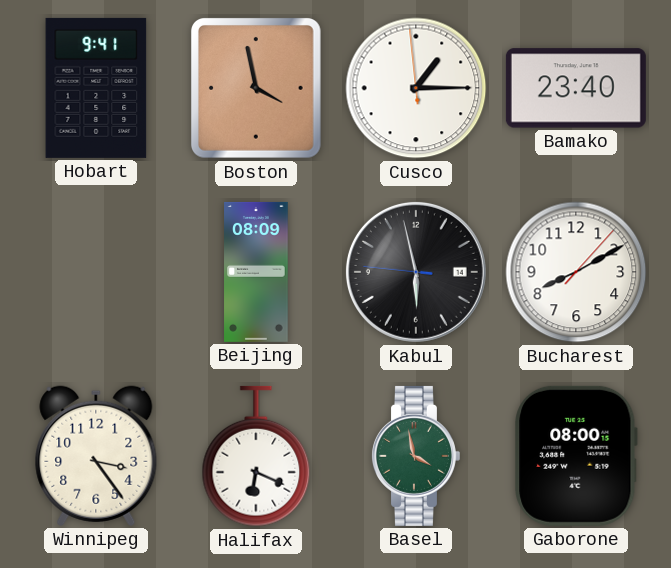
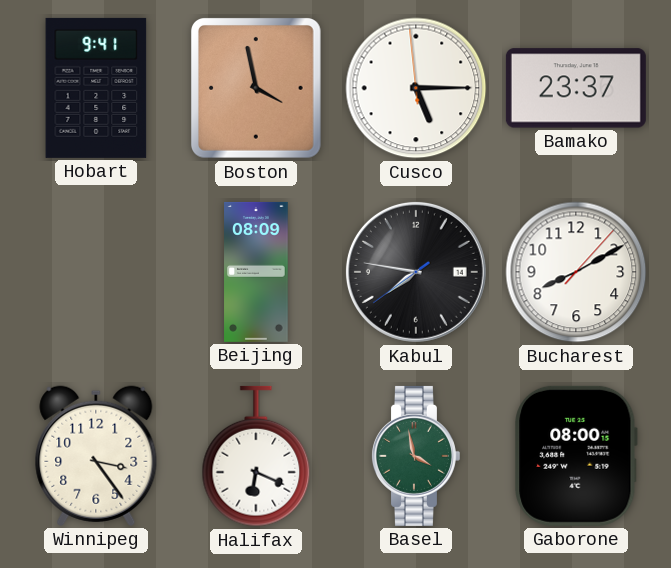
Cusco: 1:14 -> 5:14 (416, 88)
Bamako: 23:40 -> 23:37 (576, 88)
Kabul: 5:57 -> 7:46 (416, 272)
